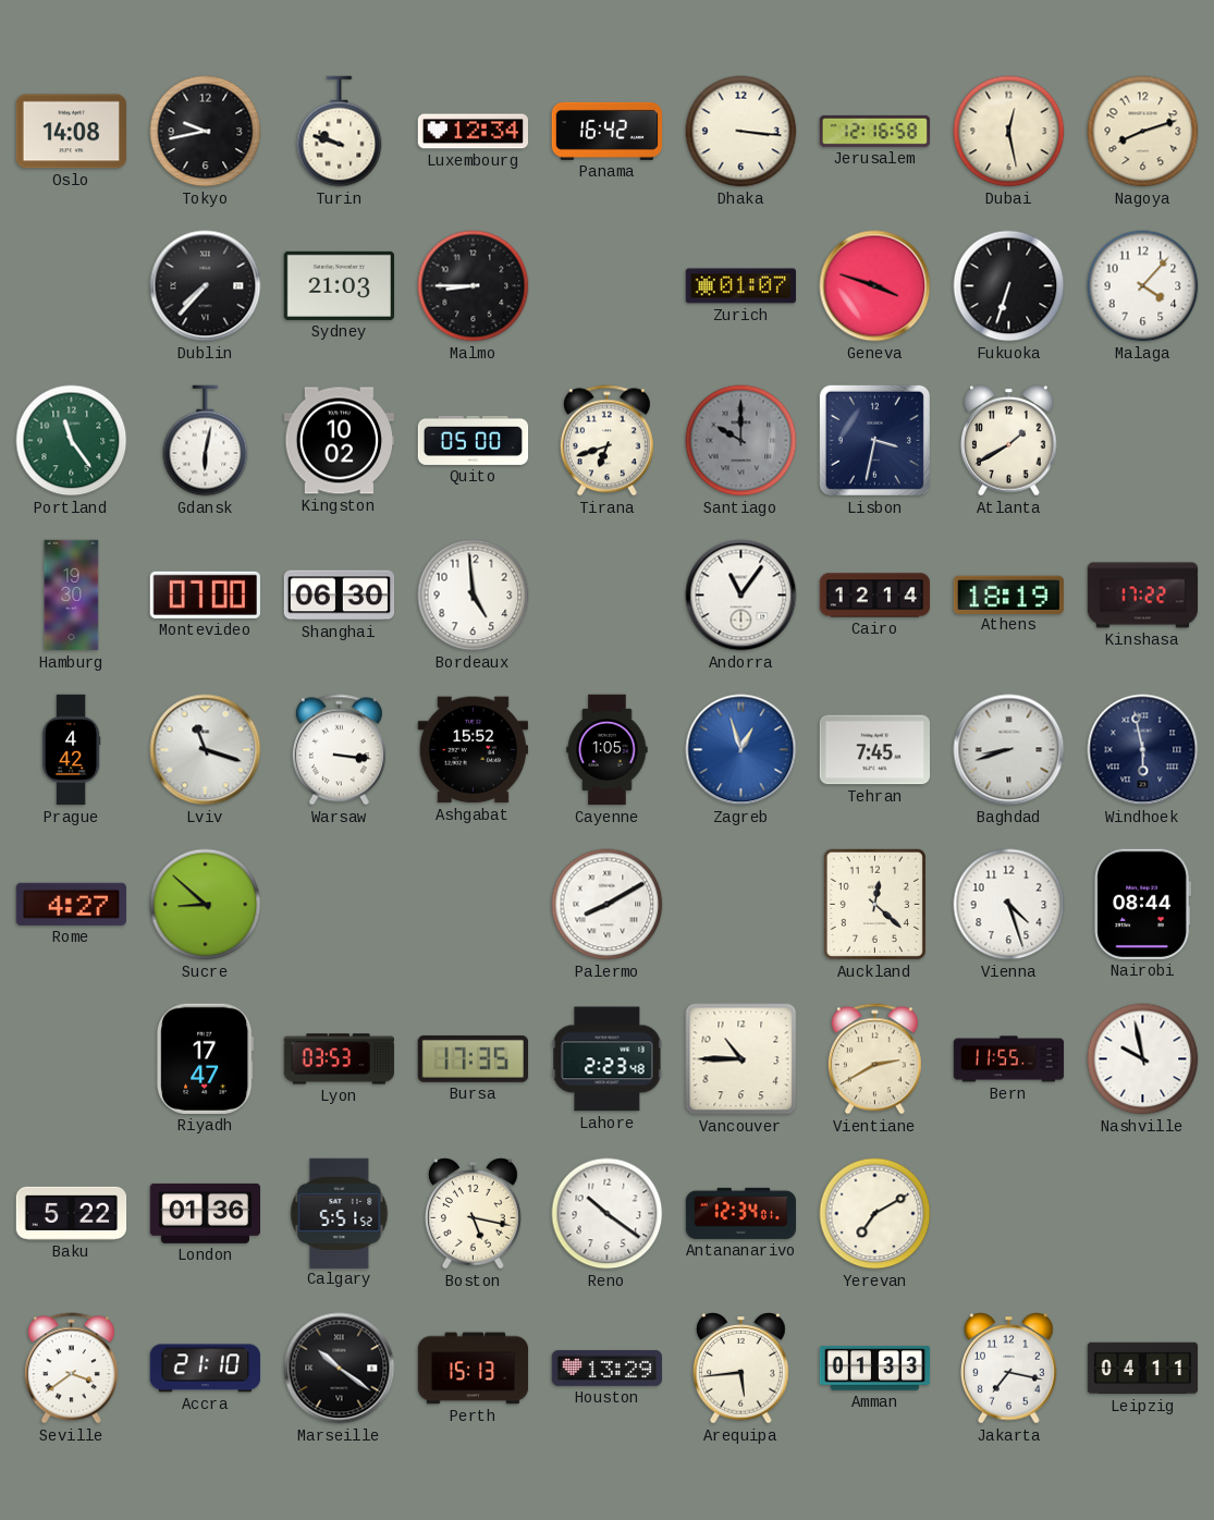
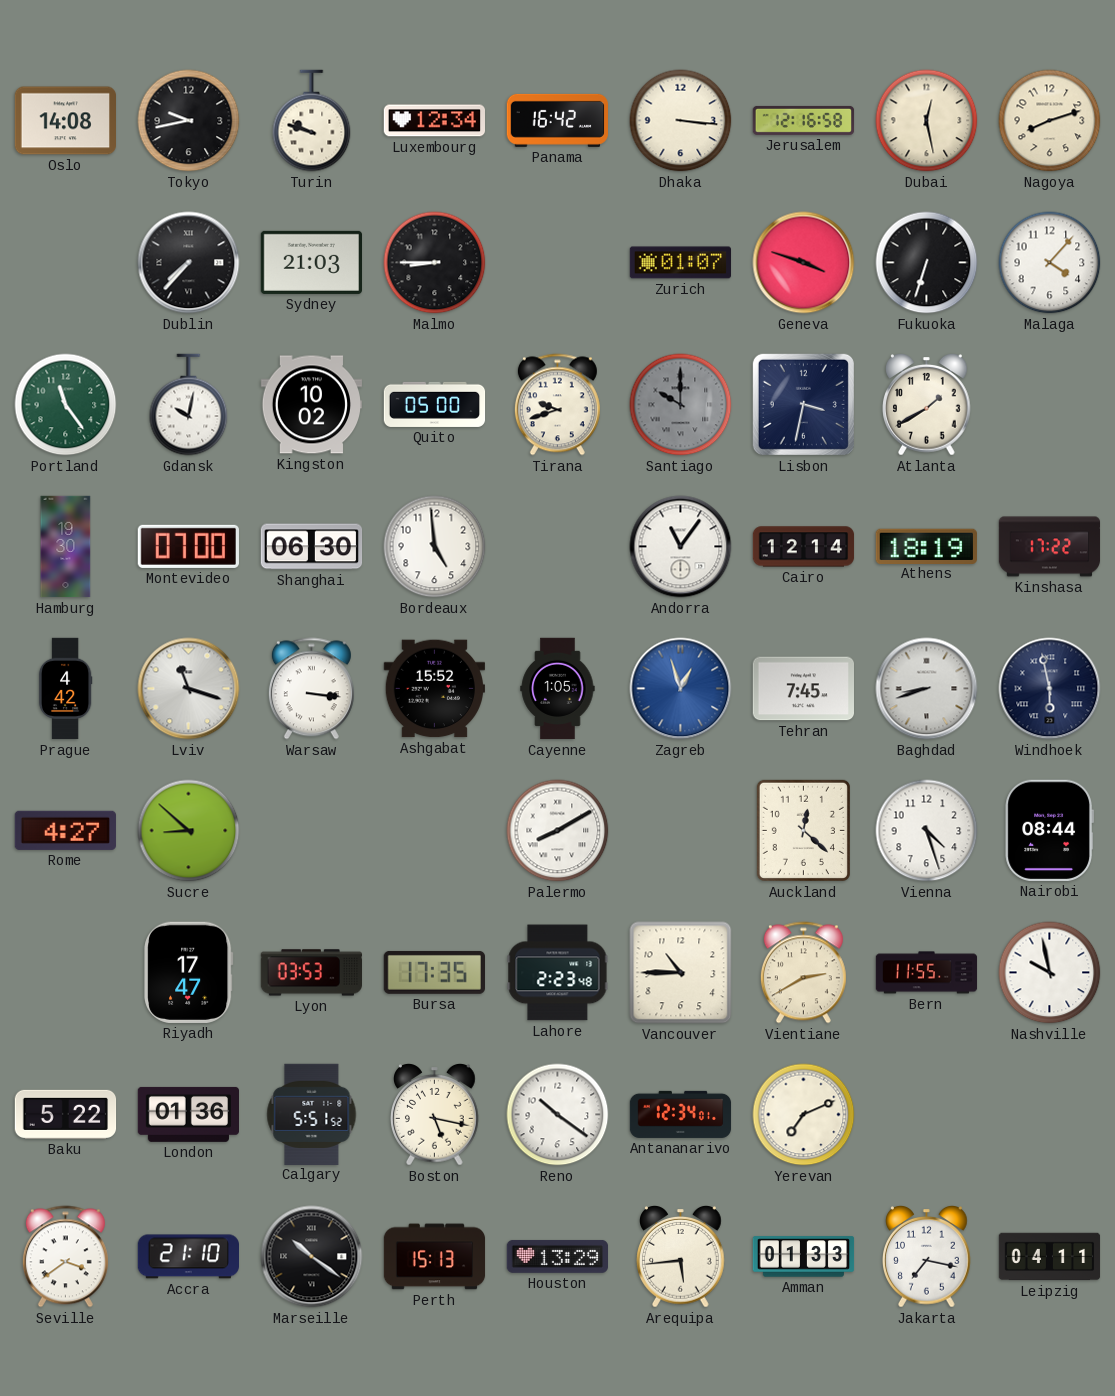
Gdansk: 6:02 -> 10:02 (189, 405)
Tirana: 6:42 -> 9:42 (557, 405)
Yerevan: 7:10 -> 7:11 (804, 1115)
